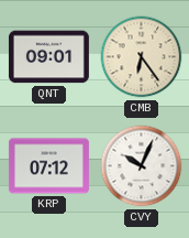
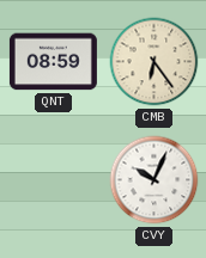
QNT: 09:01 -> 08:59 (53, 62)
KRP: 07:12 -> none (48, 166)
